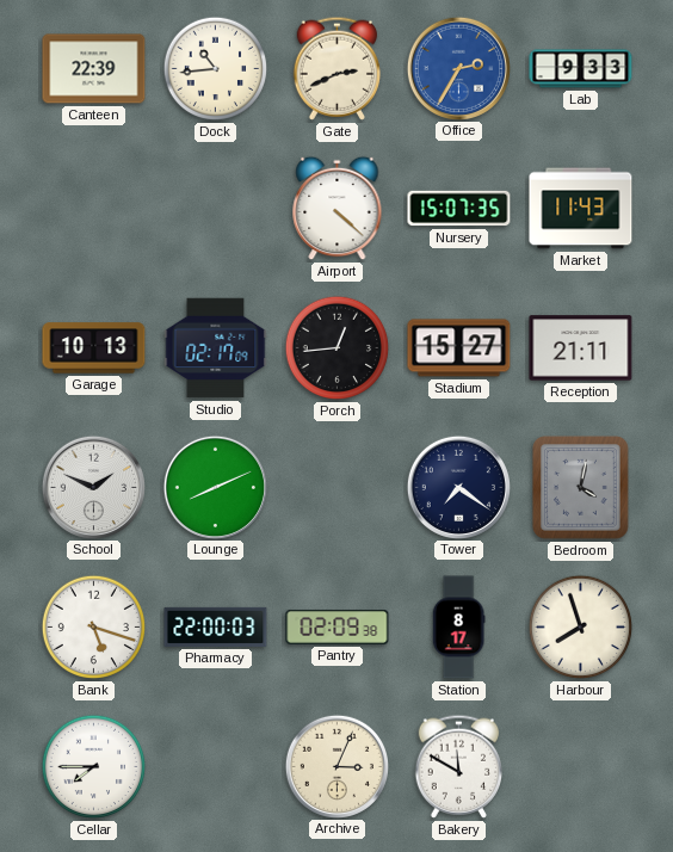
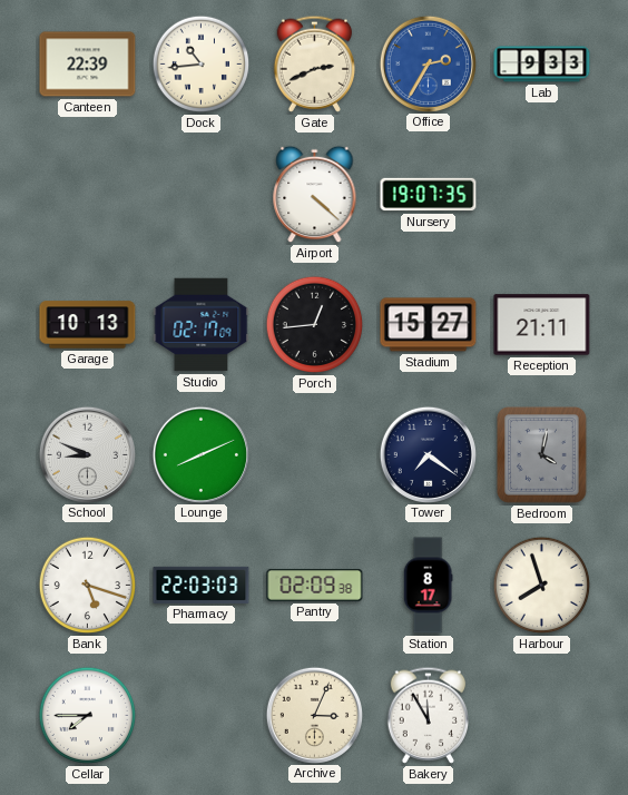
Nursery: 15:07 -> 19:07 (429, 195)
Market: 11:43 -> none (581, 209)
School: 1:49 -> 8:49 (87, 454)
Pharmacy: 22:00 -> 22:03 (202, 585)
Bakery: 11:50 -> 11:55 (429, 715)
